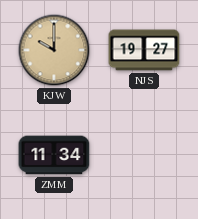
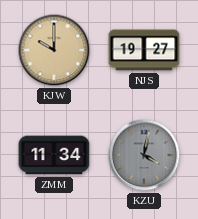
KZU: none -> 4:02 (144, 155)
